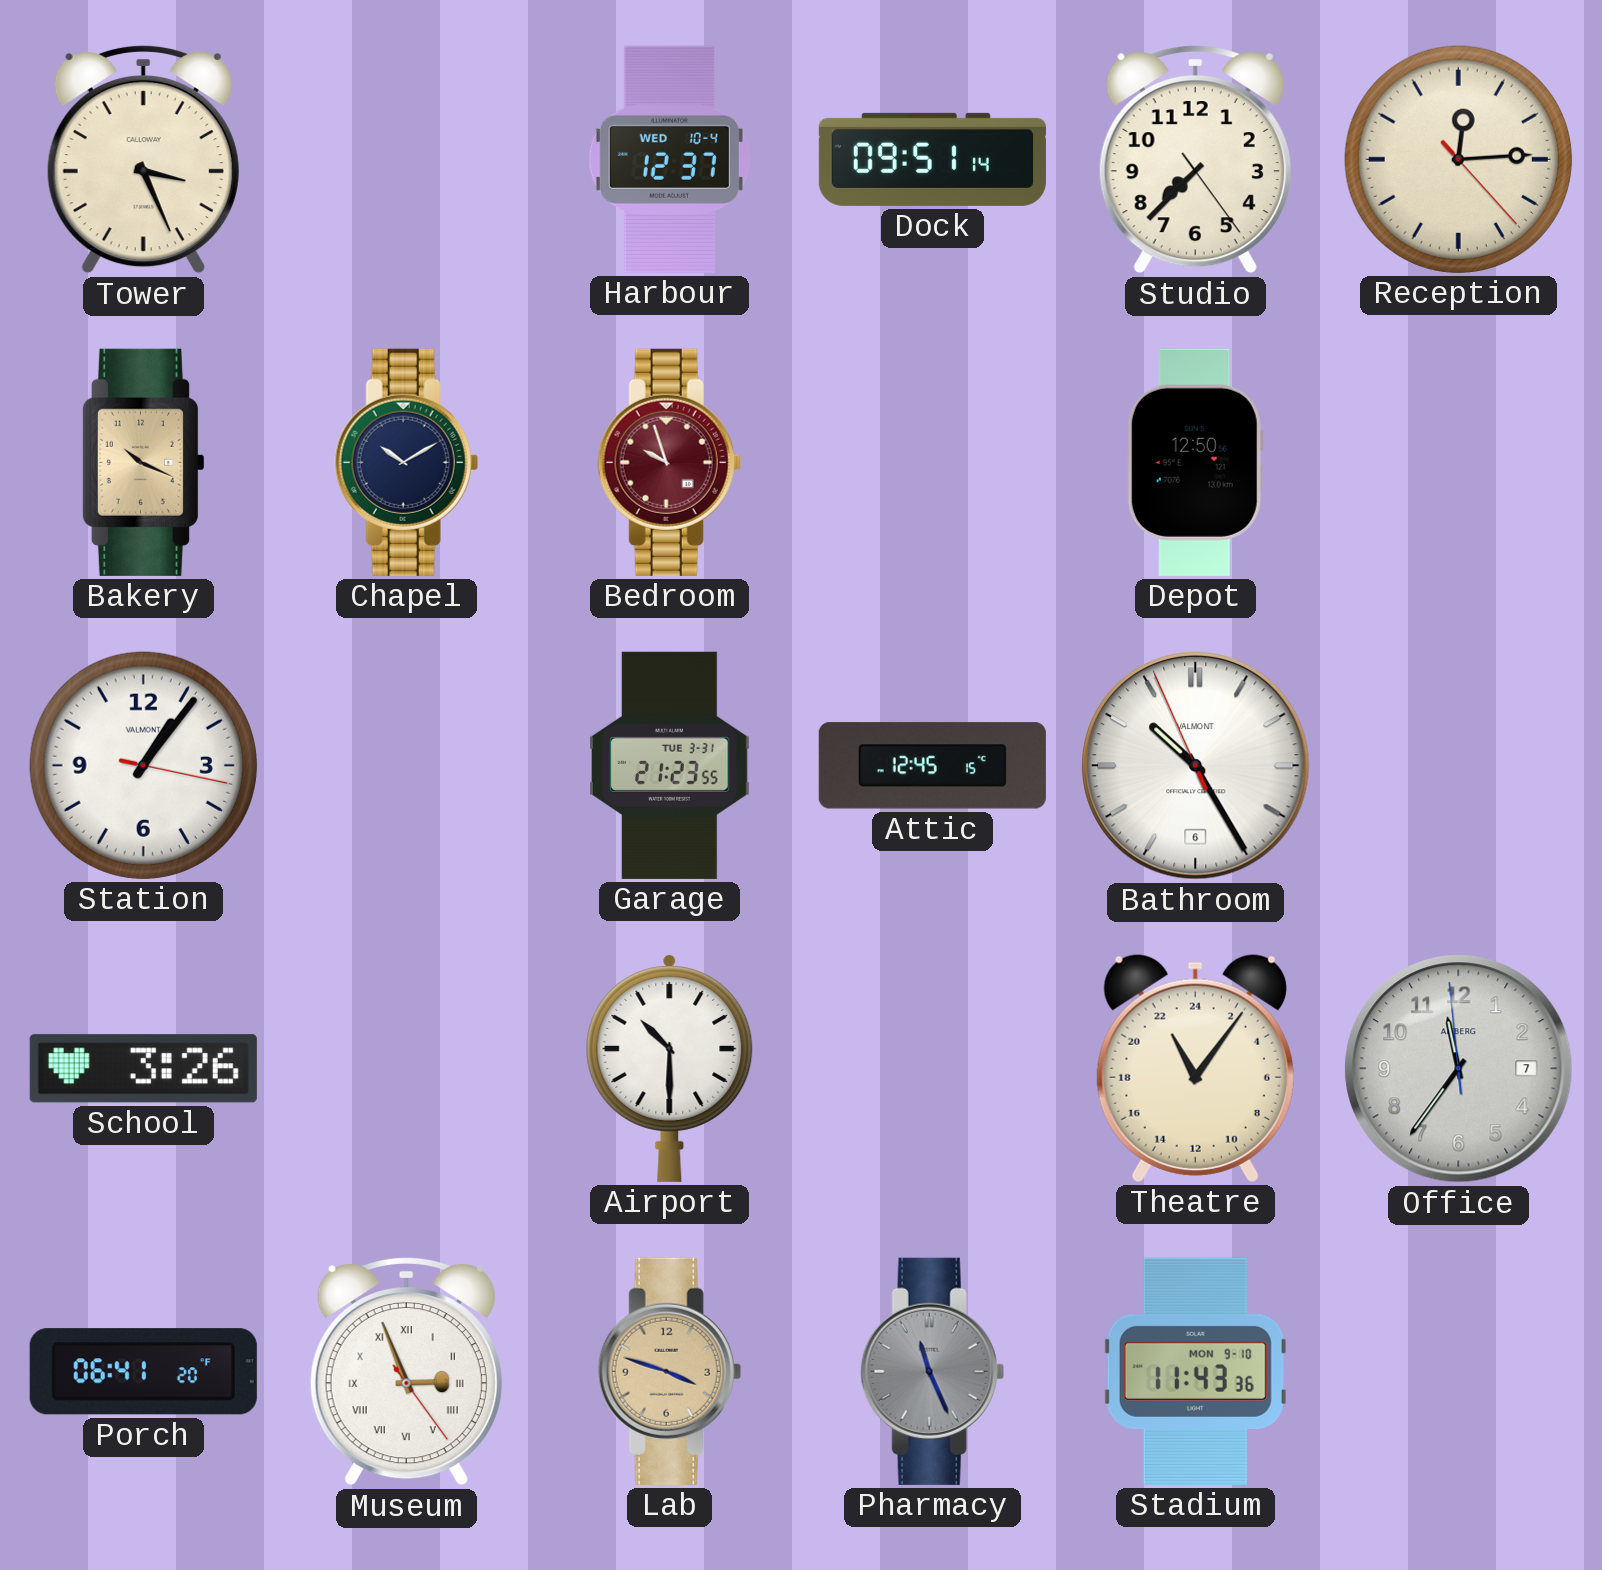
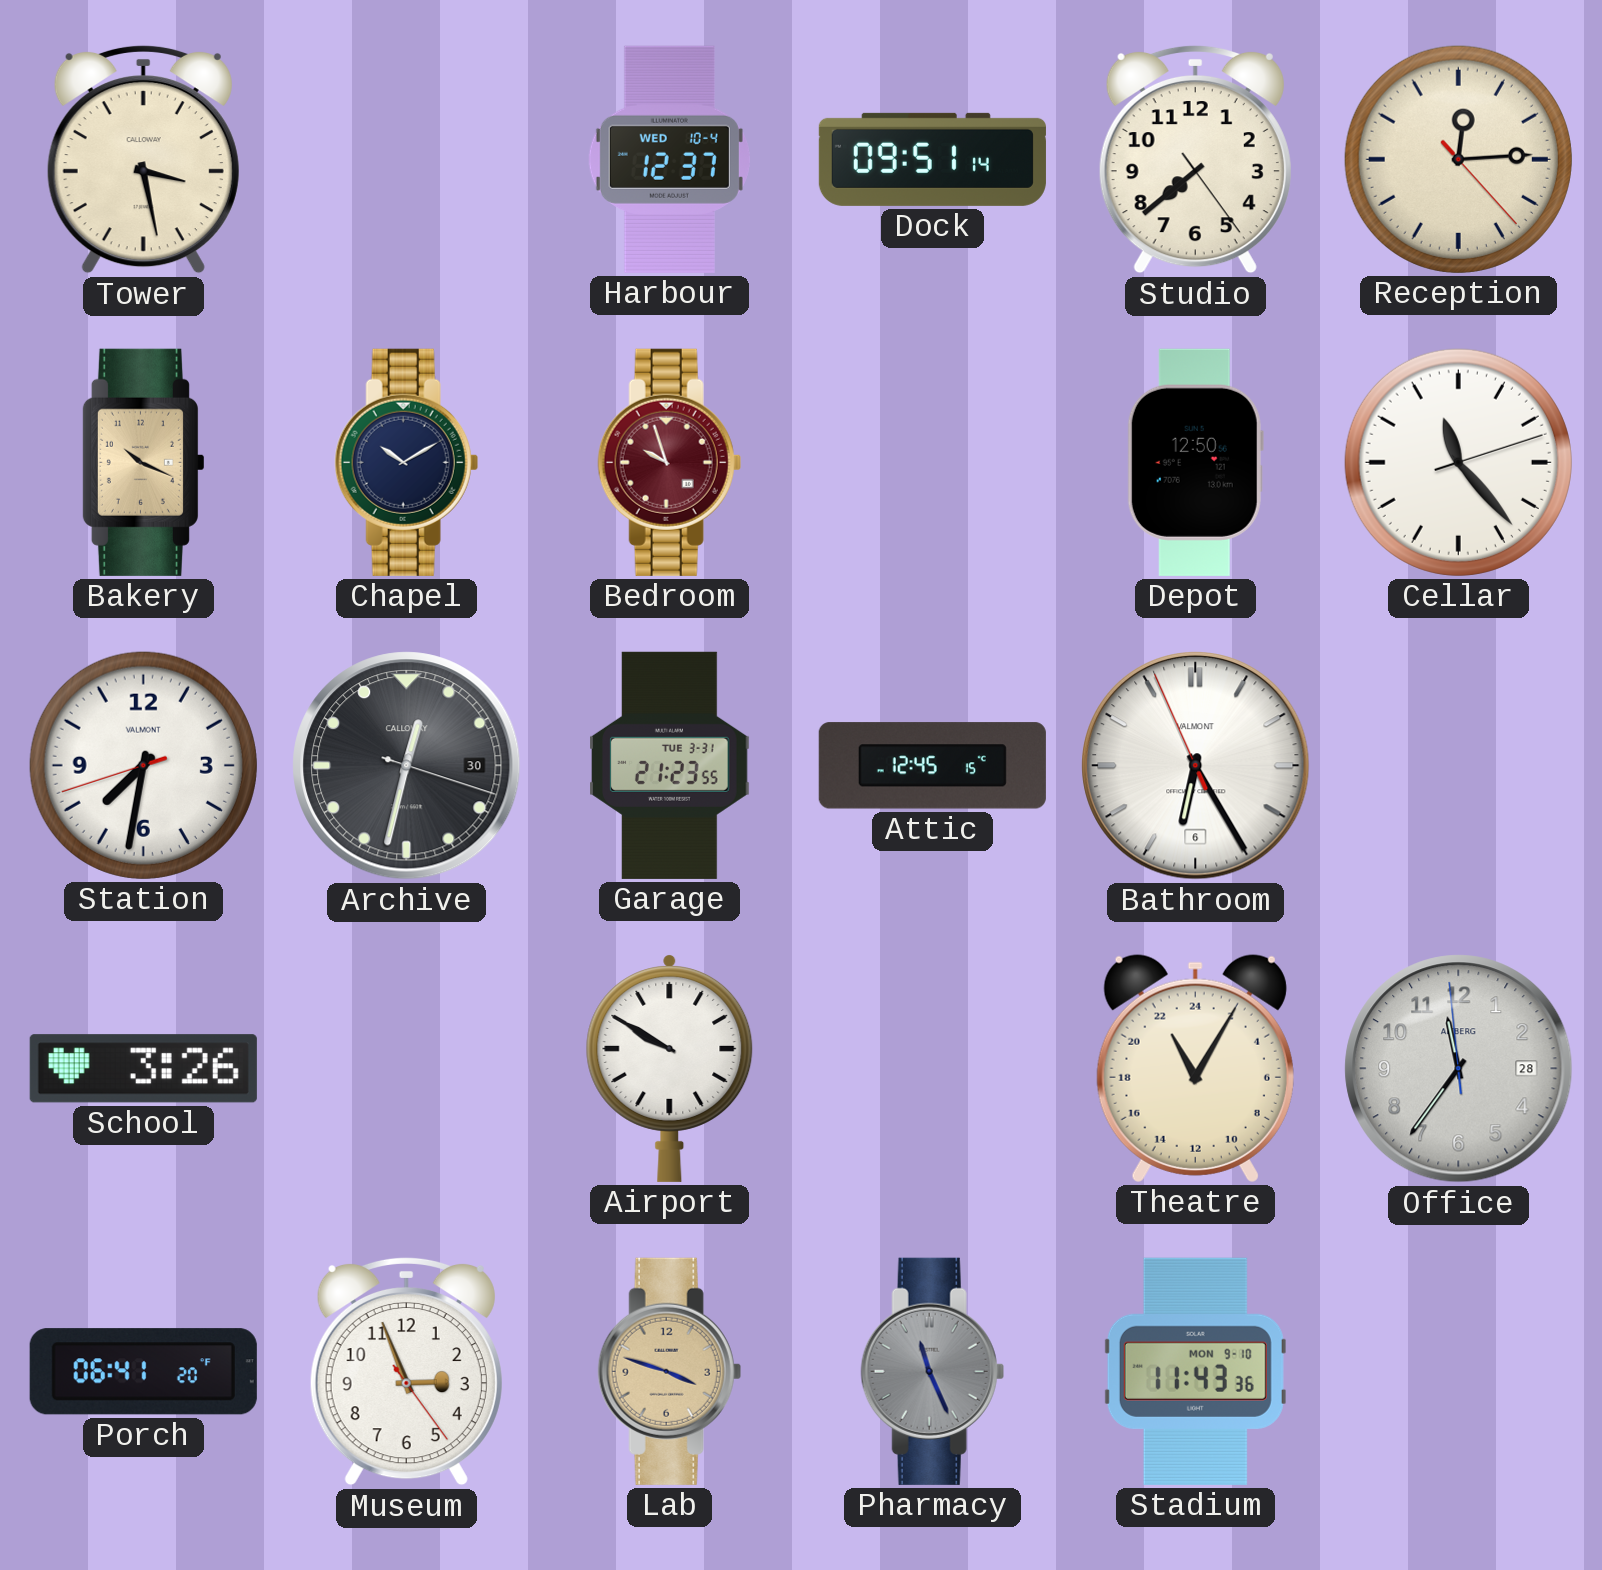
Tower: 3:26 -> 3:28 (143, 159)
Studio: 7:37 -> 7:38 (1195, 159)
Cellar: none -> 11:23 (1458, 462)
Station: 1:06 -> 7:31 (143, 765)
Archive: none -> 12:32 (407, 766)
Bathroom: 10:24 -> 6:24 (1196, 766)
Airport: 10:30 -> 9:50 (670, 1069)
Theatre: 22:06 -> 22:05 (1195, 1068)
Office date: 7 -> 28 (1459, 1069)
Museum numerals: Roman -> Arabic (406, 1371)
